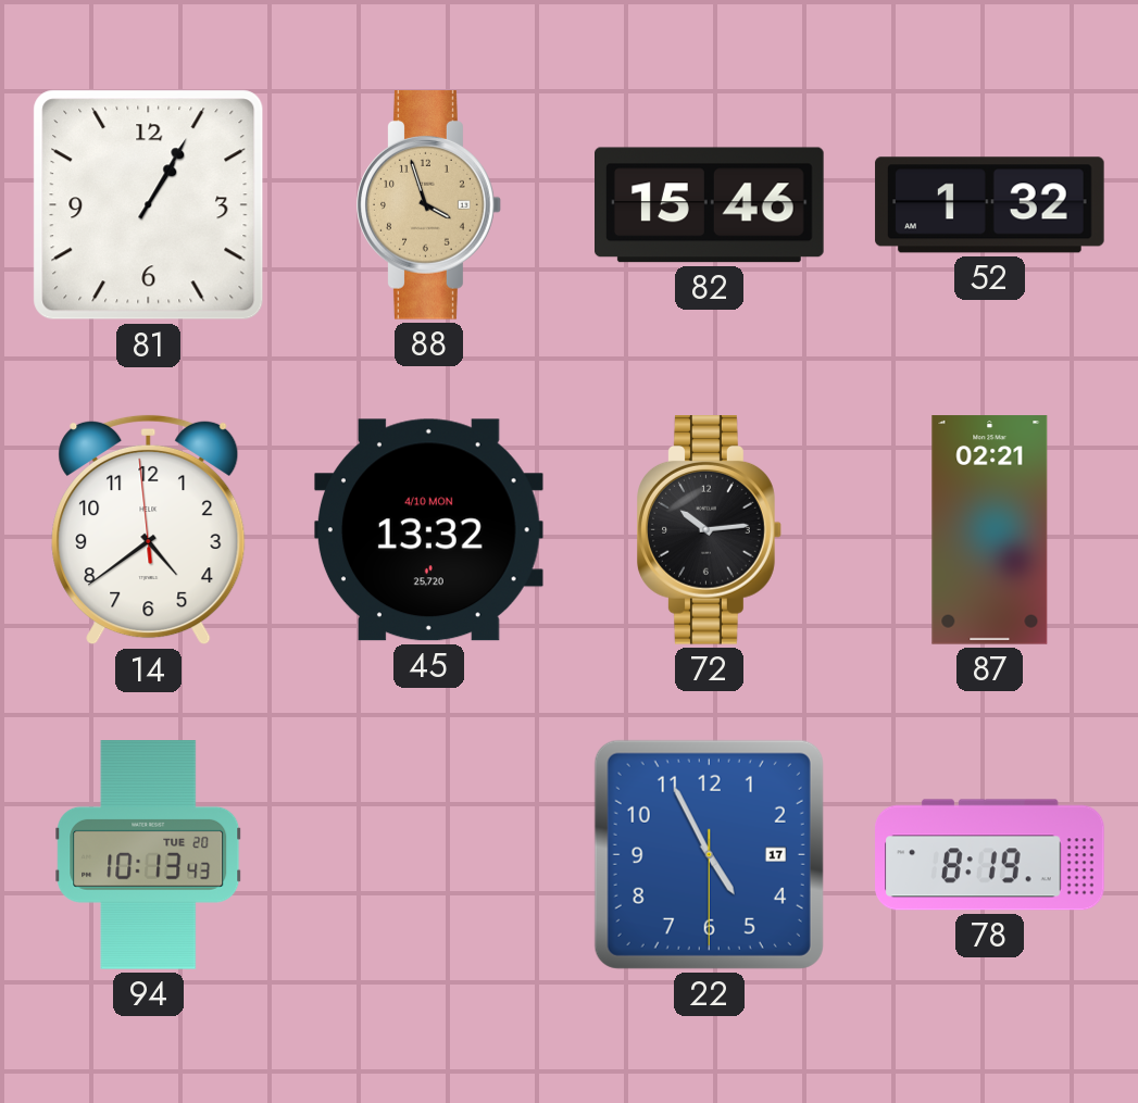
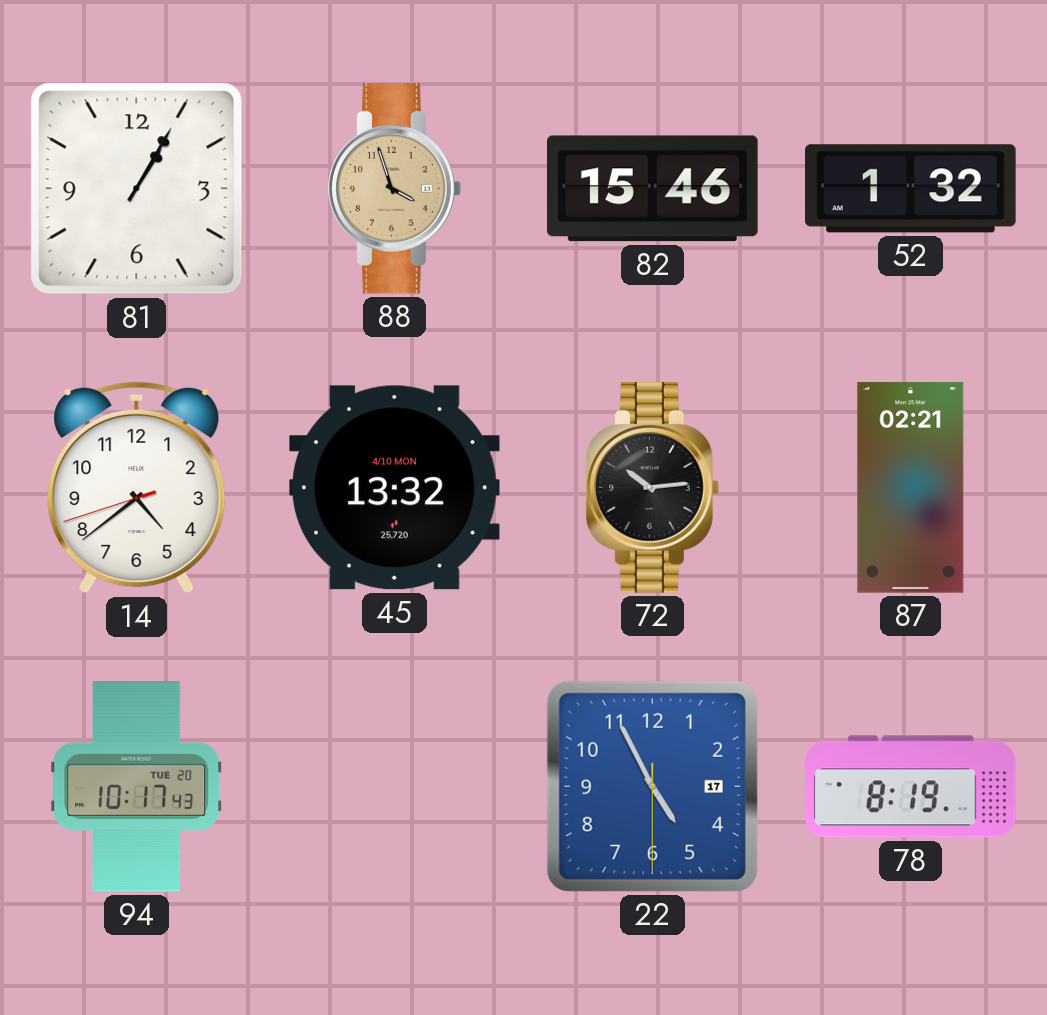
14: 4:38:59 -> 4:38:42 (137, 488)
94: 10:13 -> 10:17 (137, 787)
